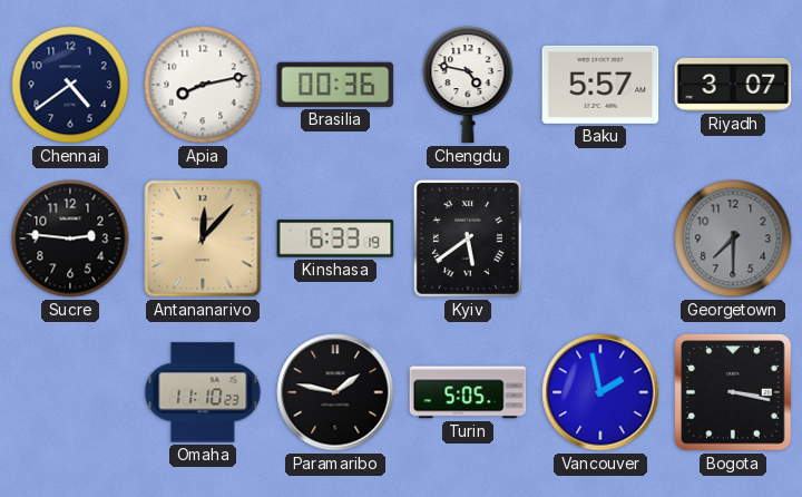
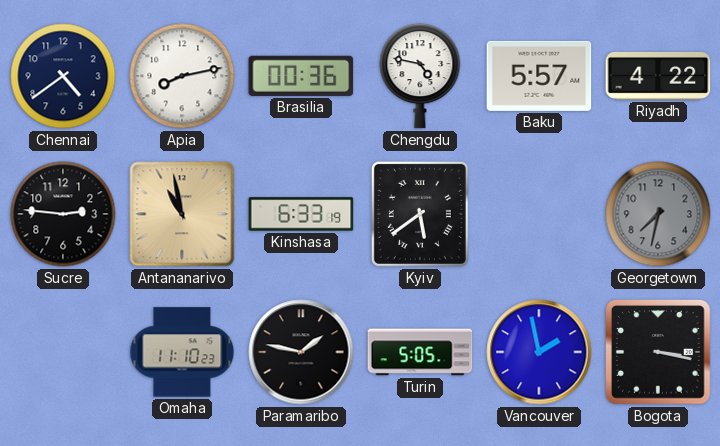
Riyadh: 3:07 -> 4:22 (658, 76)
Antananarivo: 12:07 -> 10:58 (182, 214)
Georgetown: 7:30 -> 7:32 (658, 214)
